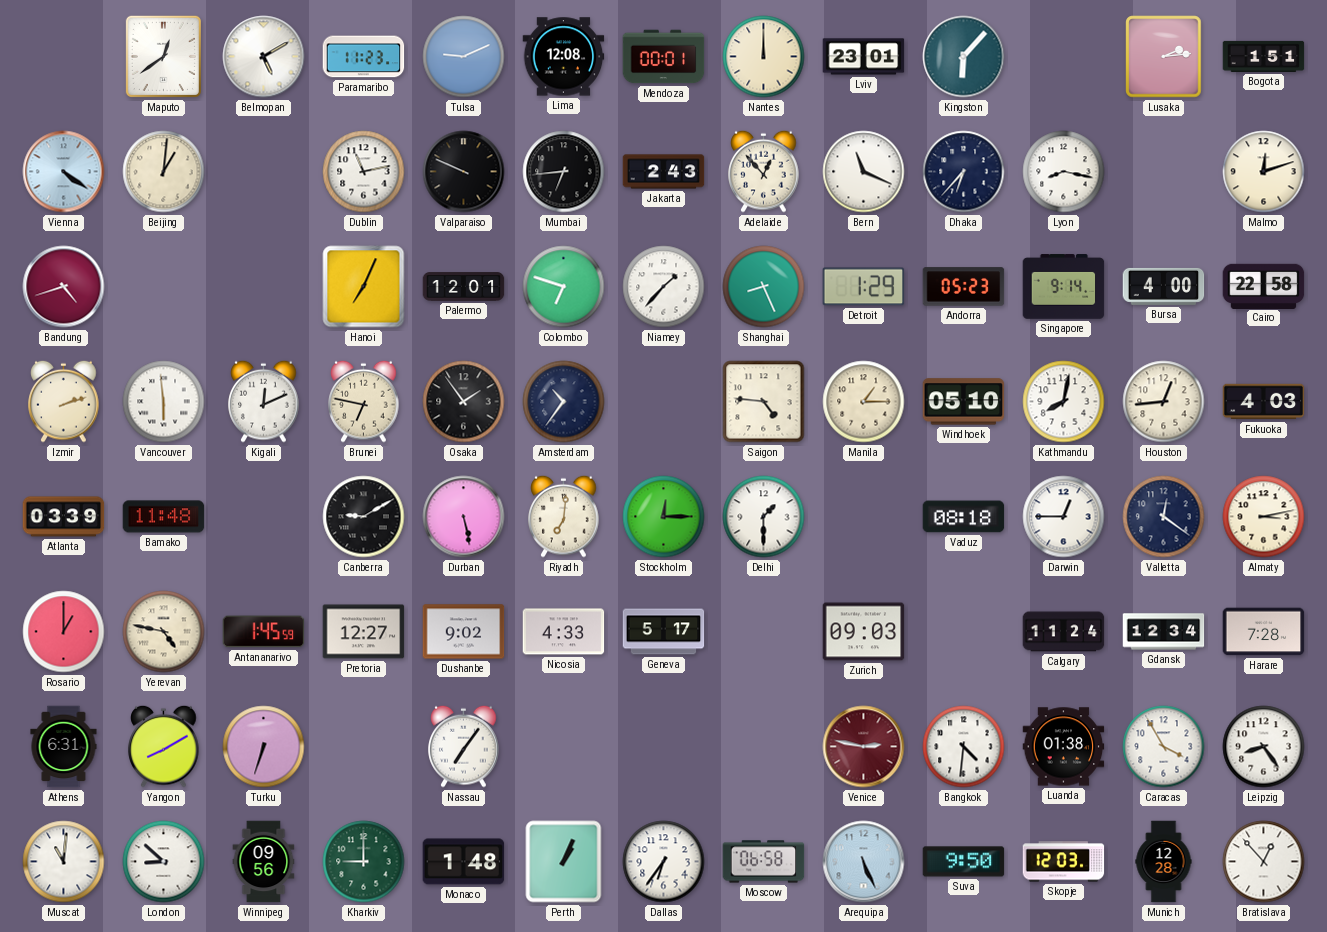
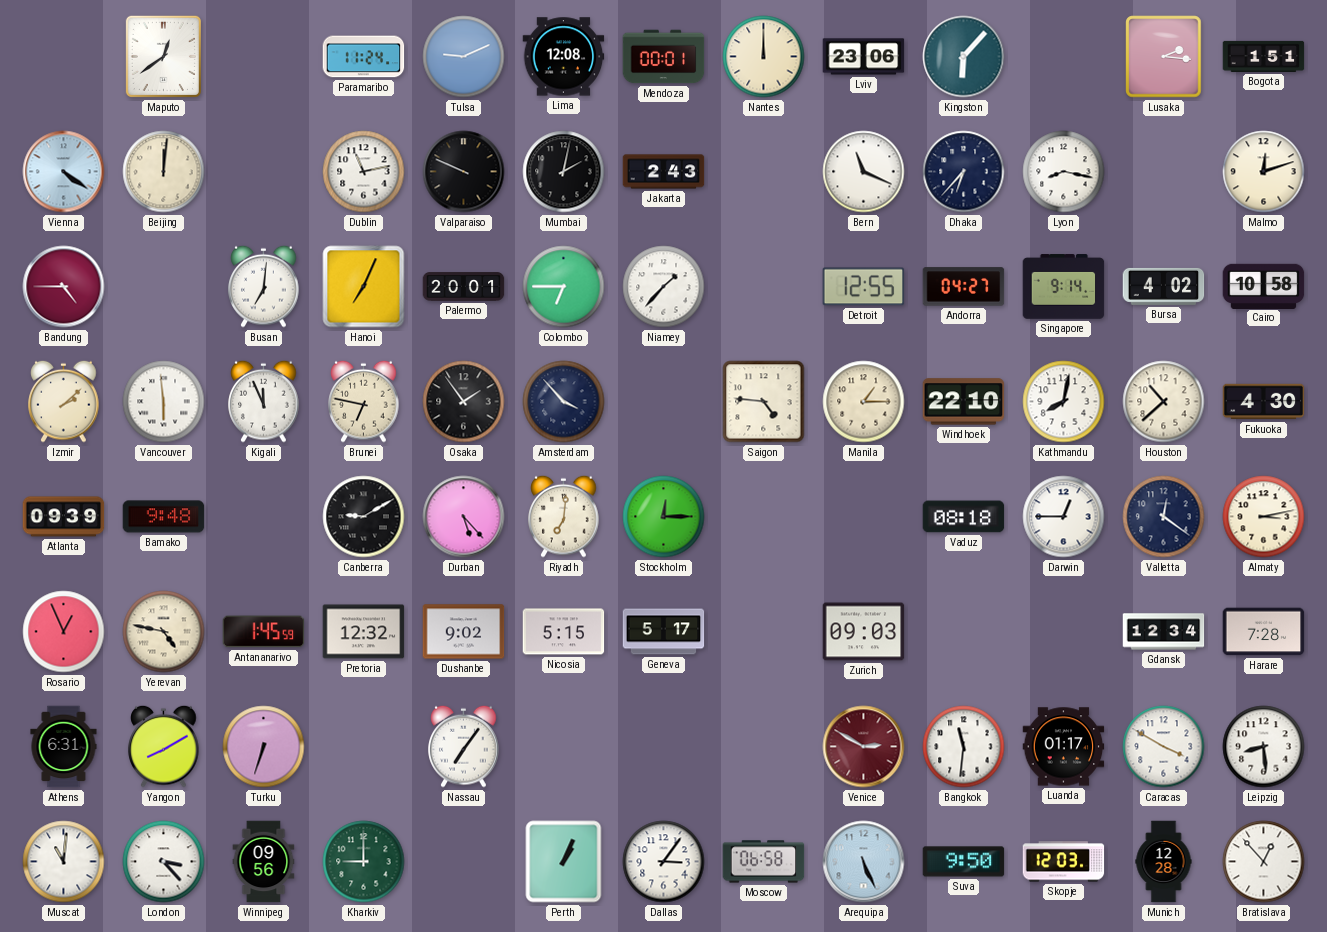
Belmopan: 5:10 -> none (264, 57)
Paramaribo: 11:23 -> 11:24 (364, 57)
Lviv: 23:01 -> 23:06 (864, 57)
Lusaka: 2:14 -> 2:16 (1164, 57)
Beijing: 1:01 -> 12:01 (164, 172)
Mumbai: 6:44 -> 2:02 (564, 172)
Adelaide: 12:53 -> none (764, 171)
Bandung: 4:42 -> 4:45 (64, 287)
Busan: none -> 7:01 (264, 286)
Palermo: 12:01 -> 20:01 (464, 287)
Colombo: 6:48 -> 6:45 (564, 287)
Shanghai: 8:26 -> none (764, 287)
Detroit: 1:29 -> 12:55 (864, 287)
Andorra: 05:23 -> 04:27 (964, 287)
Bursa: 4:00 -> 4:02 (1164, 286)
Cairo: 22:58 -> 10:58 (1264, 286)
Izmir: 2:12 -> 2:08 (64, 401)
Kigali: 12:11 -> 11:56 (264, 401)
Amsterdam: 10:36 -> 3:53 (564, 402)
Windhoek: 05:10 -> 22:10 (964, 402)
Houston: 12:44 -> 10:38 (1164, 402)
Fukuoka: 4:03 -> 4:30 (1264, 402)
Atlanta: 03:39 -> 09:39 (64, 517)
Bamako: 11:48 -> 9:48 (164, 517)
Durban: 5:28 -> 5:23 (464, 517)
Delhi: 1:30 -> none (764, 517)
Rosario: 1:00 -> 12:56 (64, 632)
Pretoria: 12:27 -> 12:32 (364, 632)
Nicosia: 4:33 -> 5:15 (564, 632)
Calgary: 11:24 -> none (1064, 632)
Venice: 2:47 -> 2:50 (864, 747)
Bangkok: 4:31 -> 11:31 (964, 747)
Luanda: 01:38 -> 01:17 (1064, 747)
Caracas: 3:55 -> 3:50 (1164, 747)
Leipzig: 8:24 -> 8:29 (1264, 747)
London: 8:52 -> 3:23 (164, 862)
Monaco: 1:48 -> none (464, 862)
Dallas: 6:36 -> 3:06 (664, 862)
